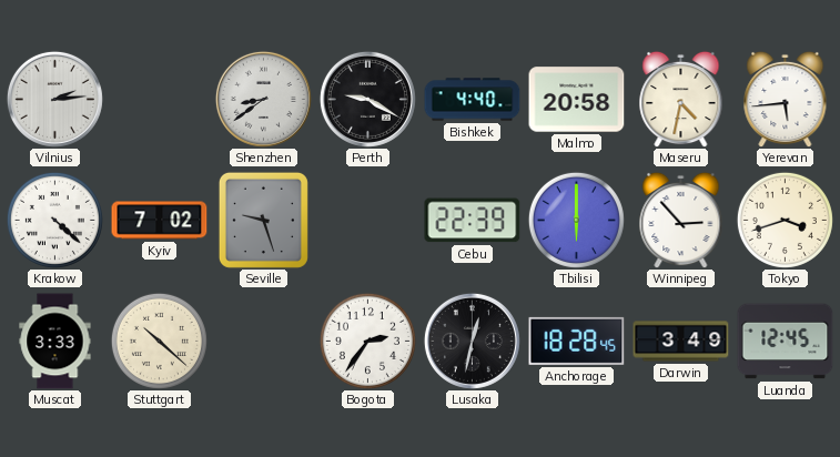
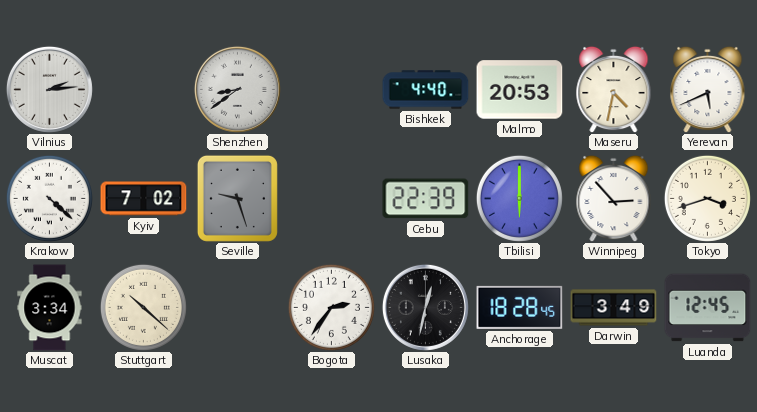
Perth: 9:20 -> none (367, 99)
Malmo: 20:58 -> 20:53 (520, 90)
Yerevan: 5:44 -> 5:41 (708, 89)
Muscat: 3:33 -> 3:34 (50, 308)
